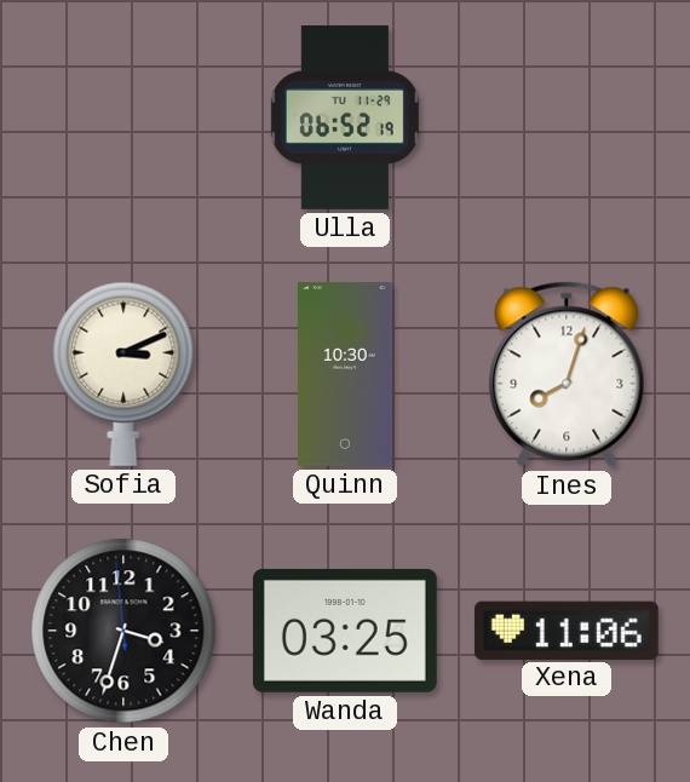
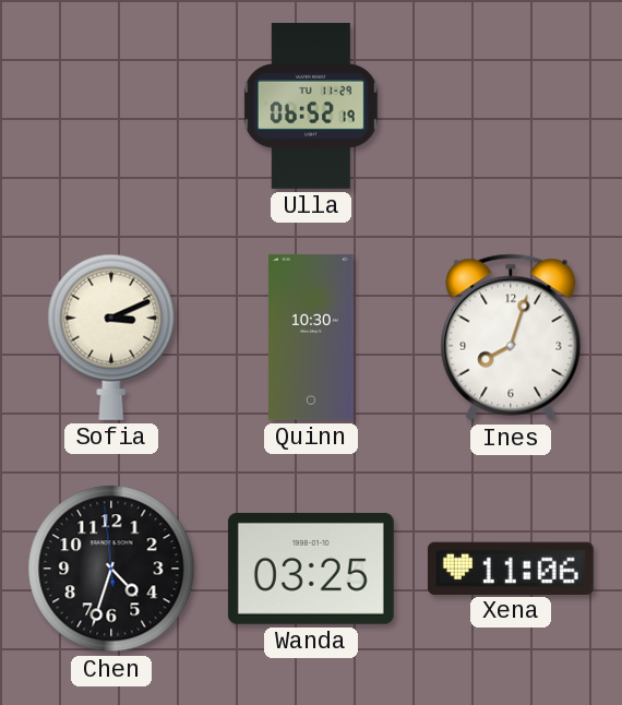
Chen: 3:32 -> 4:32 (111, 569)
